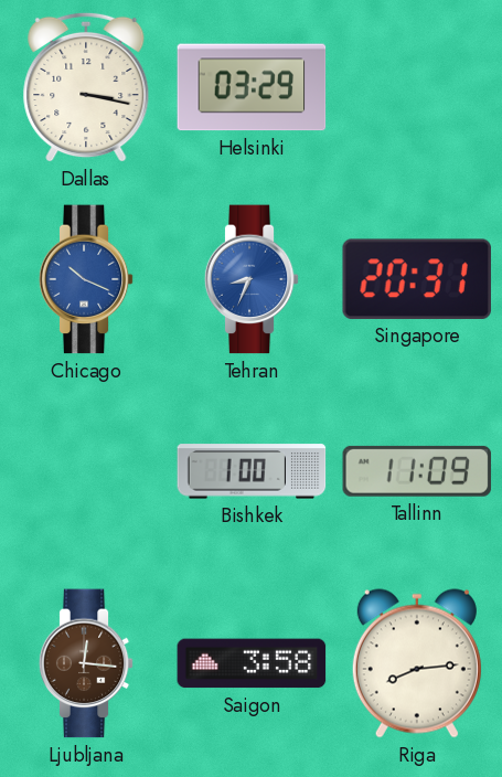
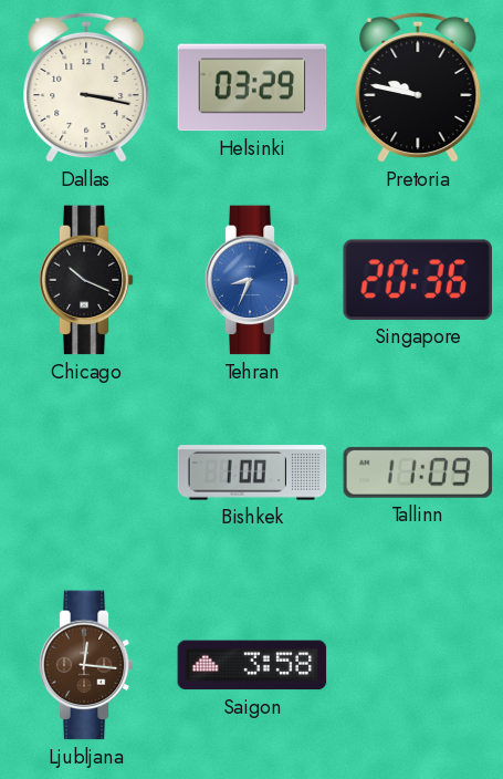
Pretoria: none -> 9:47 (418, 87)
Chicago dial: blue -> black (86, 280)
Singapore: 20:31 -> 20:36 (418, 280)
Riga: 8:14 -> none (417, 663)
